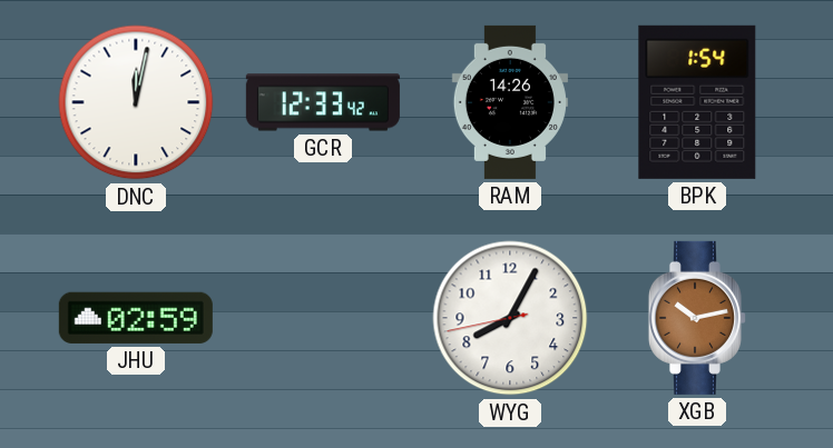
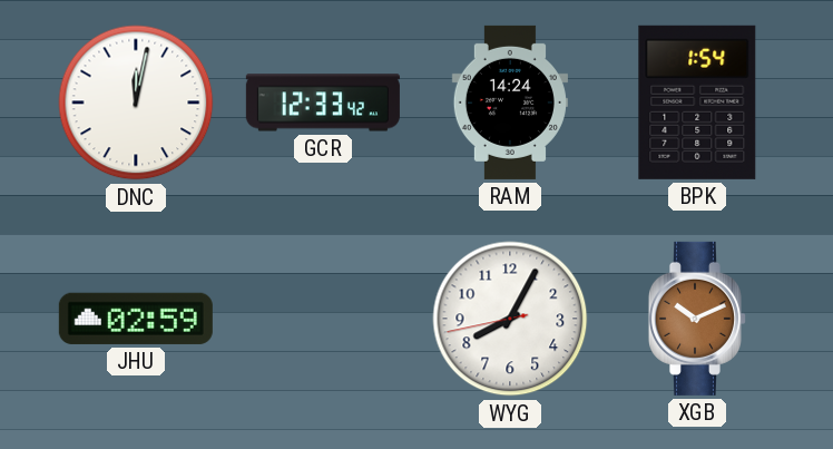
RAM: 14:26 -> 14:24 (510, 103)
XGB: 10:13 -> 10:11 (696, 319)
